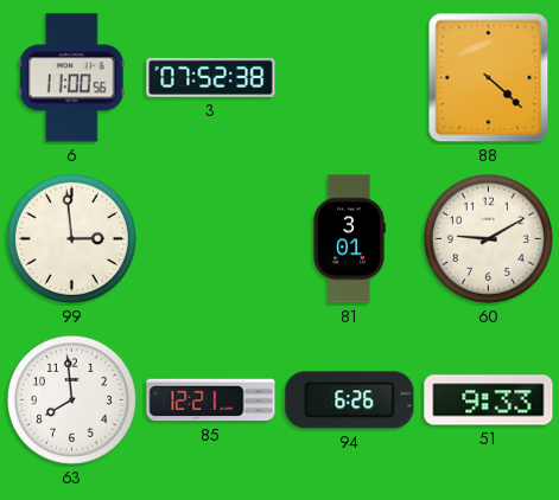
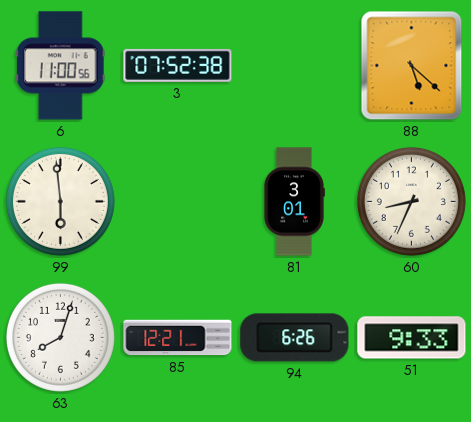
88: 4:22 -> 5:22 (412, 66)
99: 2:59 -> 5:59 (60, 201)
60: 9:10 -> 8:34 (411, 201)
63: 7:59 -> 8:03 (60, 337)
